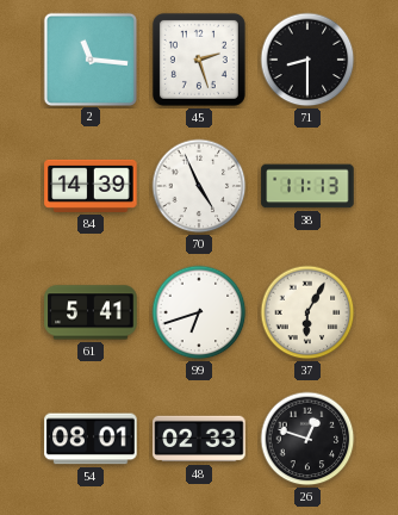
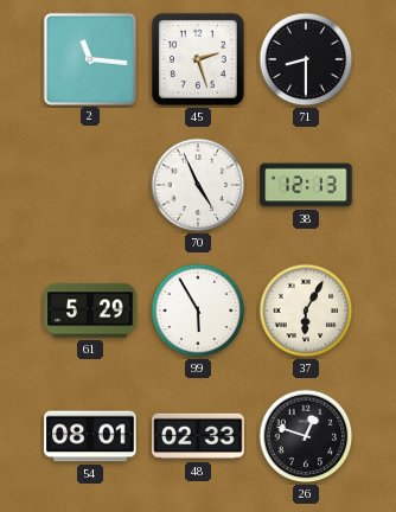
84: 14:39 -> none (91, 186)
38: 11:13 -> 12:13 (306, 185)
61: 5:41 -> 5:29 (90, 311)
99: 6:42 -> 5:55 (198, 311)
